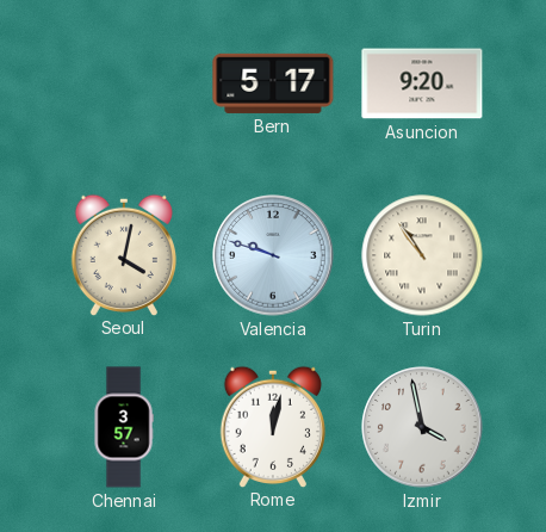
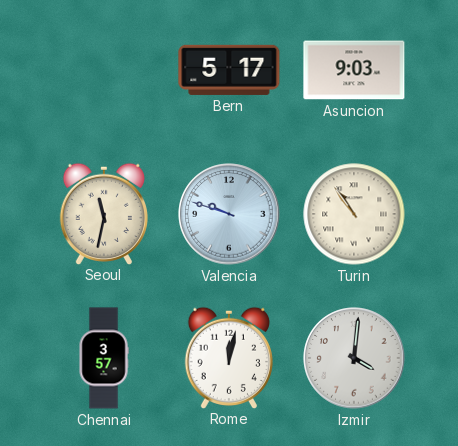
Asuncion: 9:20 -> 9:03 (354, 70)
Seoul: 4:02 -> 11:32 (104, 213)
Izmir: 3:58 -> 4:01 (354, 358)
